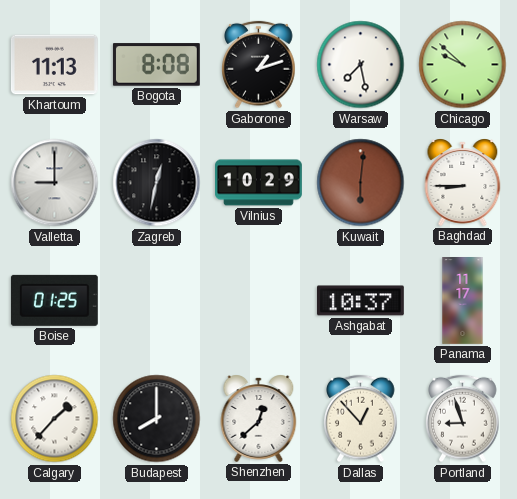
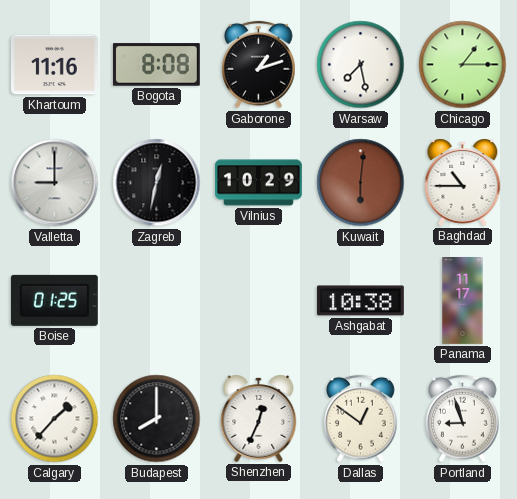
Khartoum: 11:13 -> 11:16 (54, 65)
Chicago: 9:52 -> 1:15 (463, 65)
Baghdad: 8:45 -> 10:45 (463, 182)
Ashgabat: 10:37 -> 10:38 (360, 301)
Shenzhen: 12:38 -> 12:34 (259, 418)
Dallas: 12:53 -> 12:51 (361, 419)
